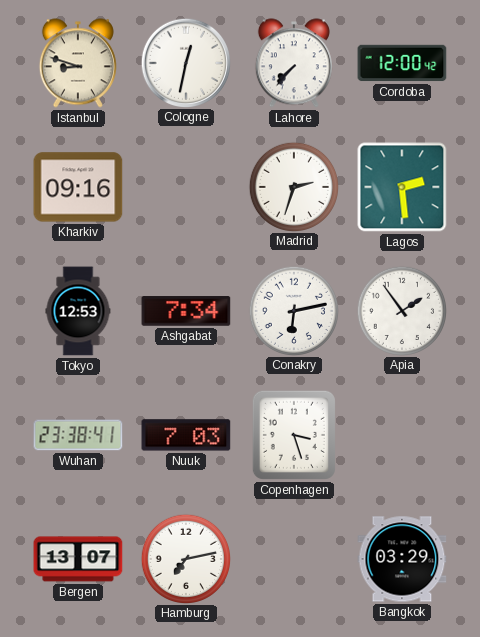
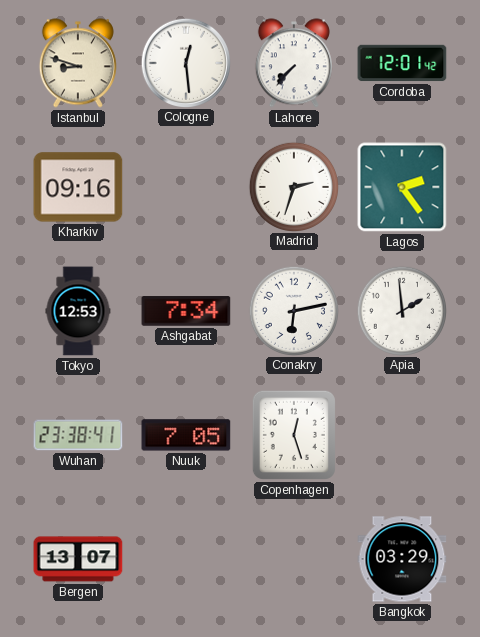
Cologne: 12:32 -> 12:29 (185, 62)
Cordoba: 12:00 -> 12:01 (402, 63)
Lagos: 2:29 -> 2:24 (402, 187)
Apia: 1:54 -> 1:59 (401, 310)
Nuuk: 7:03 -> 7:05 (186, 435)
Copenhagen: 3:27 -> 12:27 (294, 435)
Hamburg: 7:13 -> none (185, 558)
